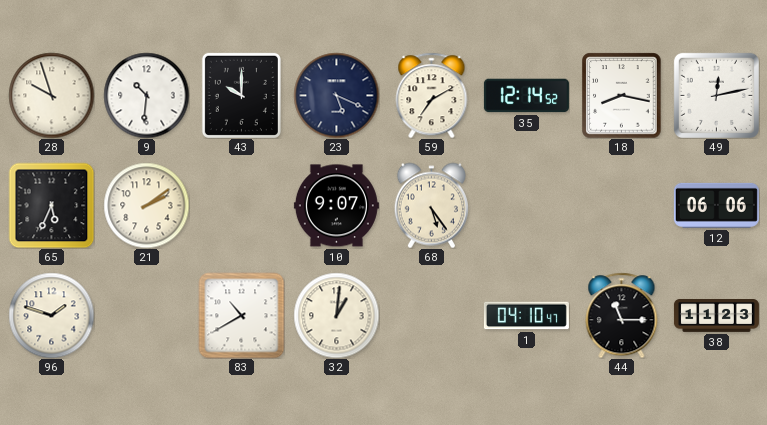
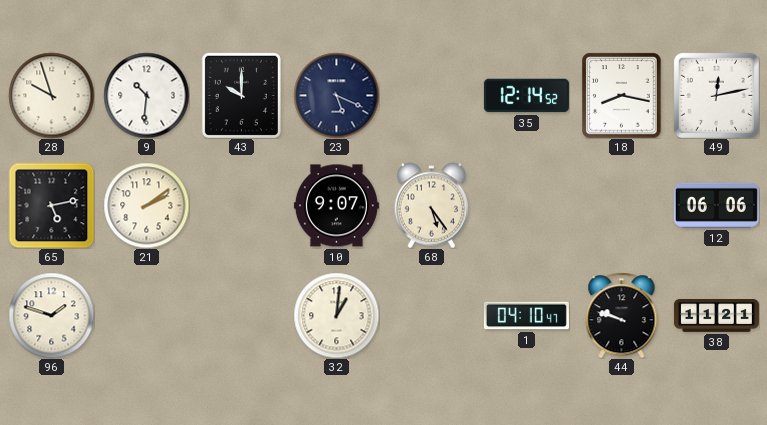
59: 7:10 -> none (432, 95)
65: 5:34 -> 5:13 (51, 205)
83: 10:40 -> none (241, 315)
44: 11:15 -> 9:48 (622, 315)
38: 11:23 -> 11:21 (716, 316)
